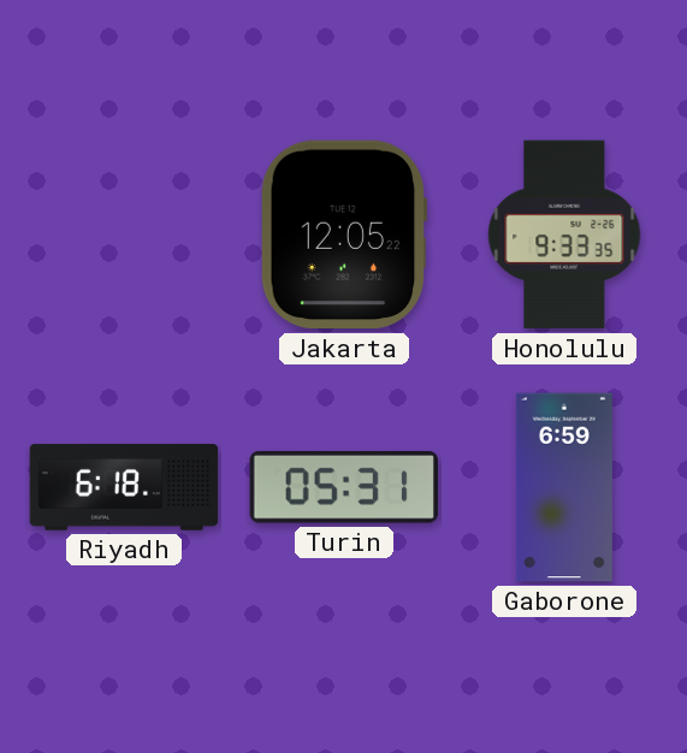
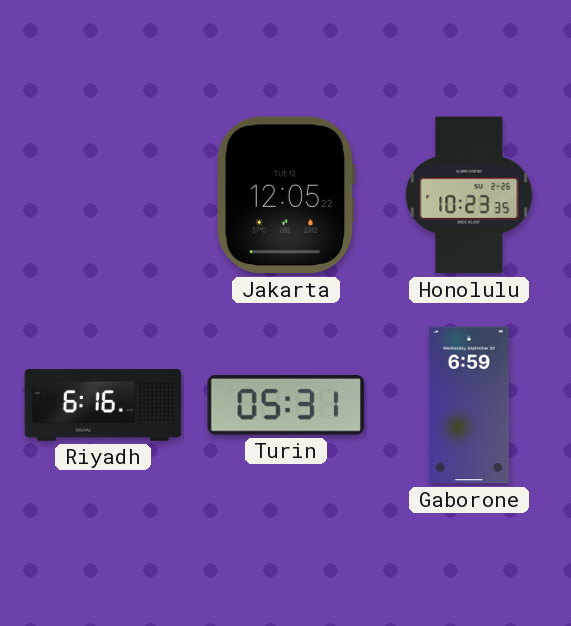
Honolulu: 9:33 -> 10:23 (469, 195)
Riyadh: 6:18 -> 6:16 (103, 405)
